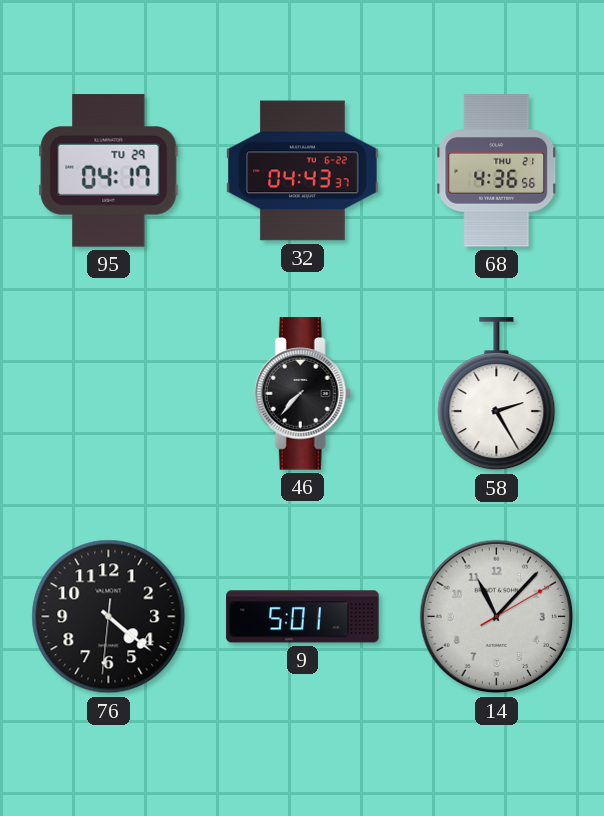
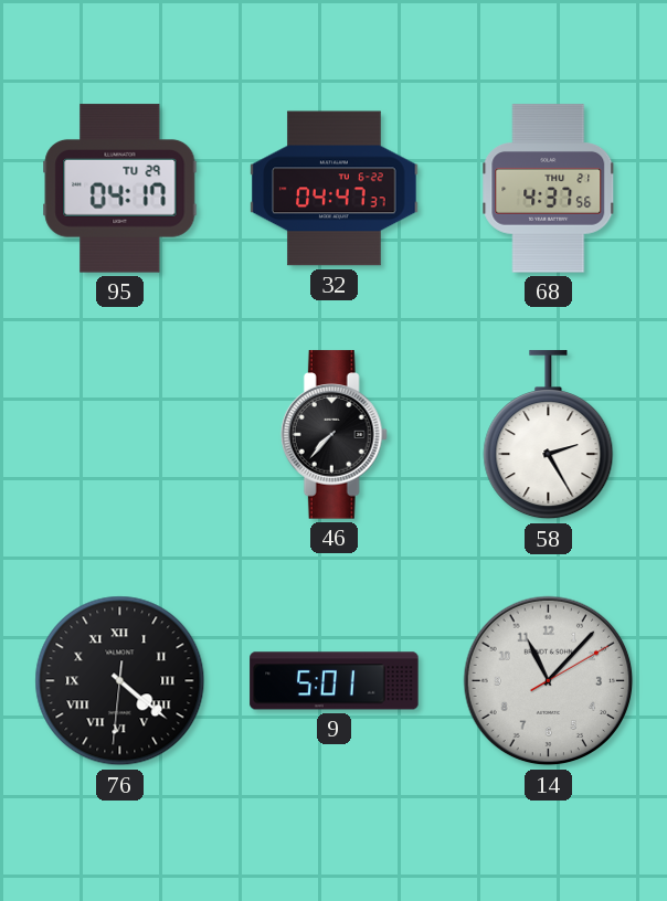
32: 04:43 -> 04:47 (335, 189)
68: 4:36 -> 4:37 (549, 189)
76 numerals: Arabic -> Roman (120, 681)
